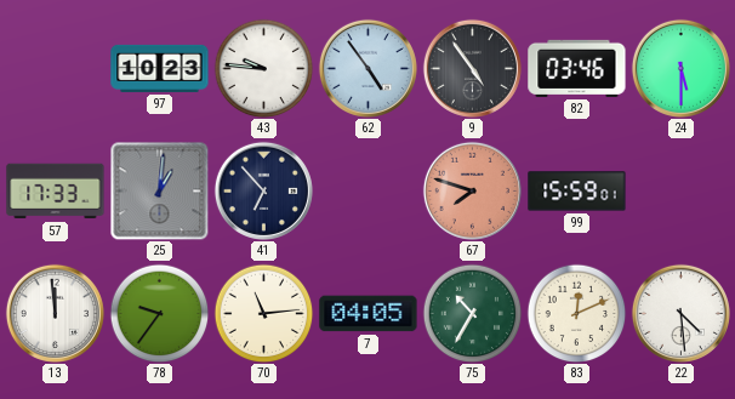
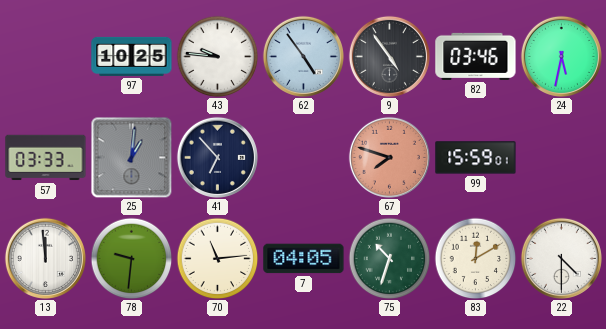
97: 10:23 -> 10:25 (132, 56)
24: 5:30 -> 5:32 (561, 56)
57: 17:33 -> 03:33 (46, 158)
78: 9:36 -> 9:31 (131, 258)
75: 10:35 -> 10:33 (389, 258)
83: 12:11 -> 12:10 (475, 258)
22: 4:29 -> 4:30 (561, 258)
